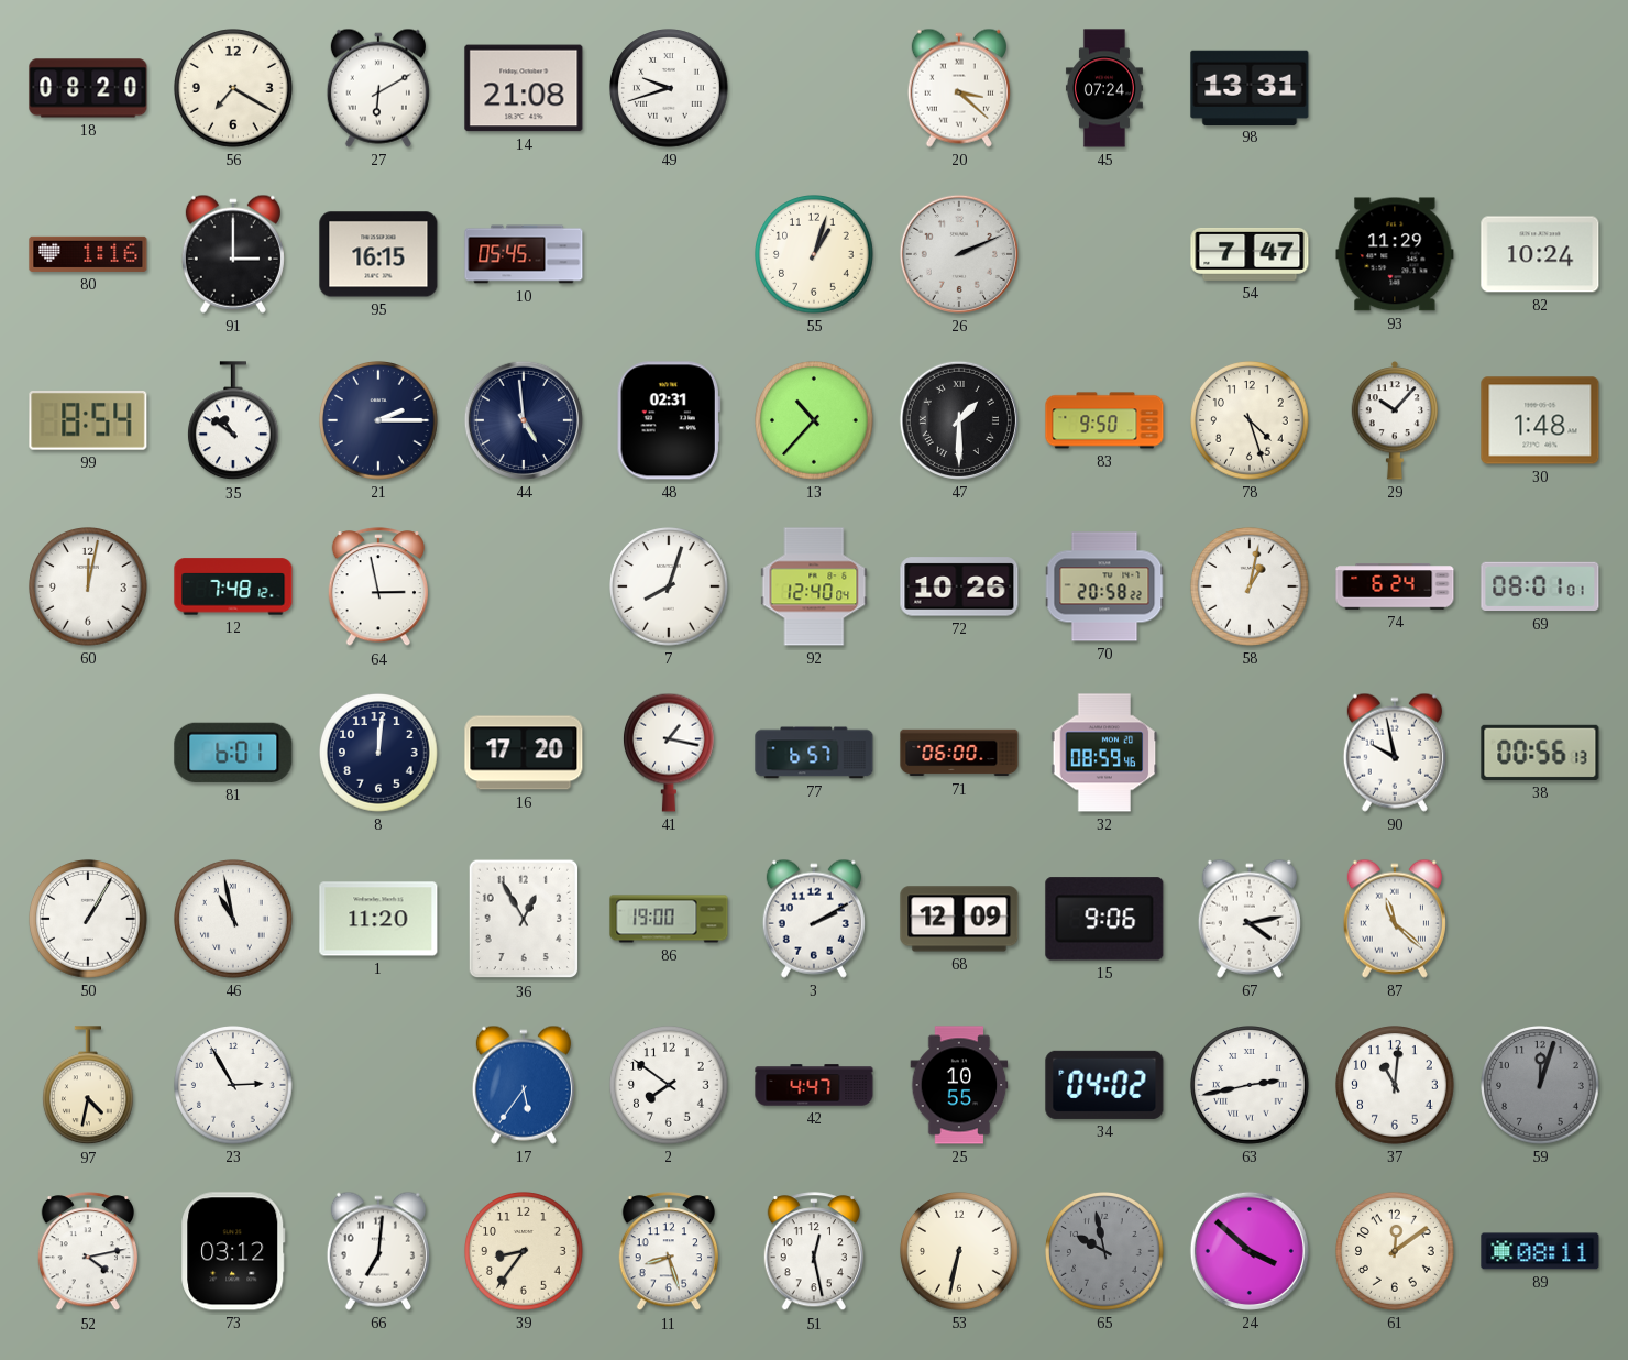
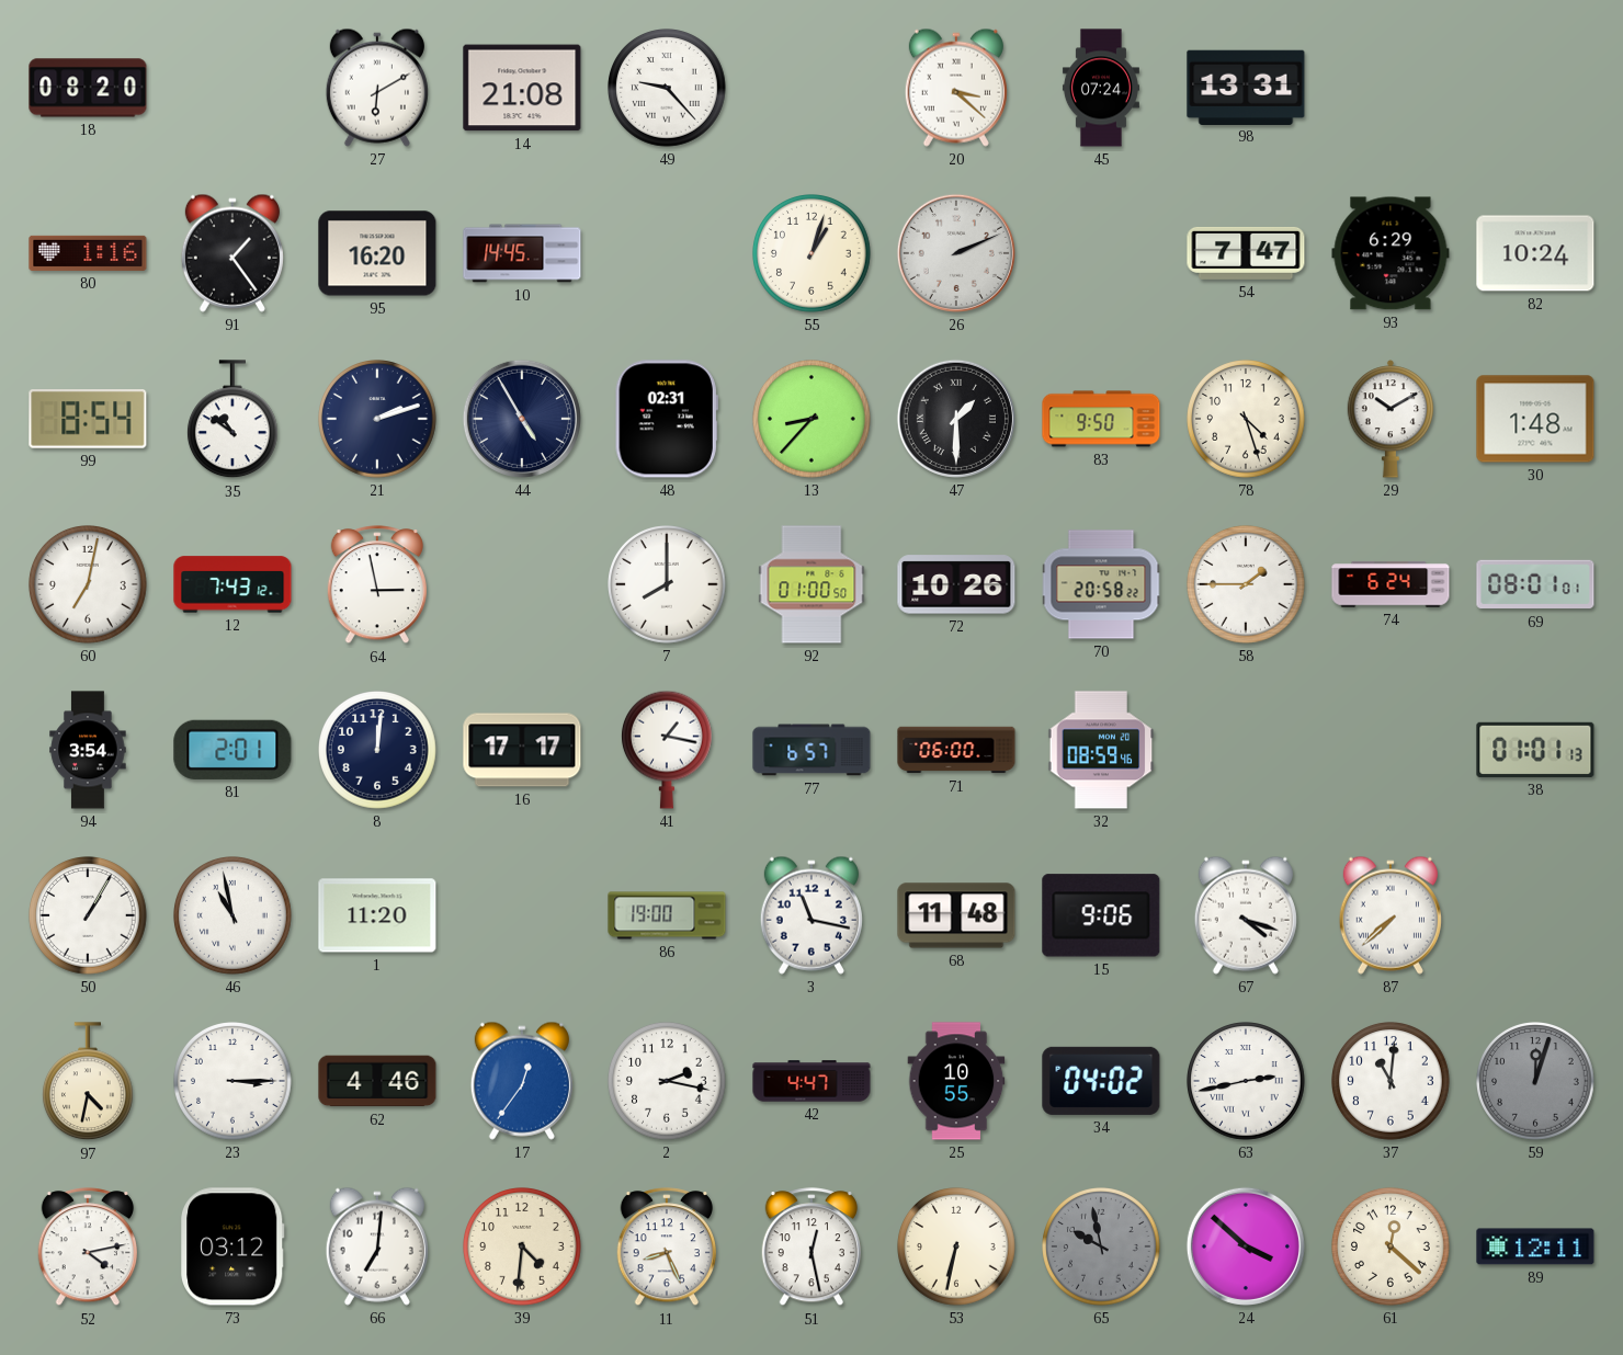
56: 7:20 -> none (234, 89)
49: 9:42 -> 9:23 (668, 89)
91: 3:00 -> 1:24 (232, 253)
95: 16:15 -> 16:20 (377, 253)
10: 05:45 -> 14:45 (522, 253)
93: 11:29 -> 6:29 (1391, 253)
21: 2:15 -> 2:12 (378, 420)
44: 4:59 -> 4:55 (522, 419)
13: 10:37 -> 8:37 (813, 420)
29: 10:07 -> 10:10 (1391, 419)
60: 12:02 -> 7:02 (89, 585)
12: 7:48 -> 7:43 (232, 584)
7: 8:03 -> 8:00 (668, 585)
92: 12:40 -> 01:00 (811, 584)
58: 1:02 -> 1:45 (1247, 585)
94: none -> 3:54 (88, 750)
81: 6:01 -> 2:01 (232, 750)
16: 17:20 -> 17:17 (522, 750)
90: 9:58 -> none (1395, 753)
38: 00:56 -> 01:01 (1535, 750)
36: 12:55 -> none (524, 919)
3: 2:10 -> 11:17 (811, 915)
68: 12:09 -> 11:48 (956, 915)
67: 4:13 -> 4:18 (1246, 915)
87: 11:22 -> 7:38 (1391, 915)
23: 2:55 -> 3:15 (234, 1082)
62: none -> 4:46 (377, 1081)
17: 5:36 -> 12:36 (522, 1081)
2: 7:51 -> 2:17 (668, 1082)
39: 8:36 -> 4:31 (523, 1248)
11: 8:27 -> 8:26 (666, 1248)
61: 12:09 -> 12:22 (1392, 1248)
89: 08:11 -> 12:11 (1535, 1246)
